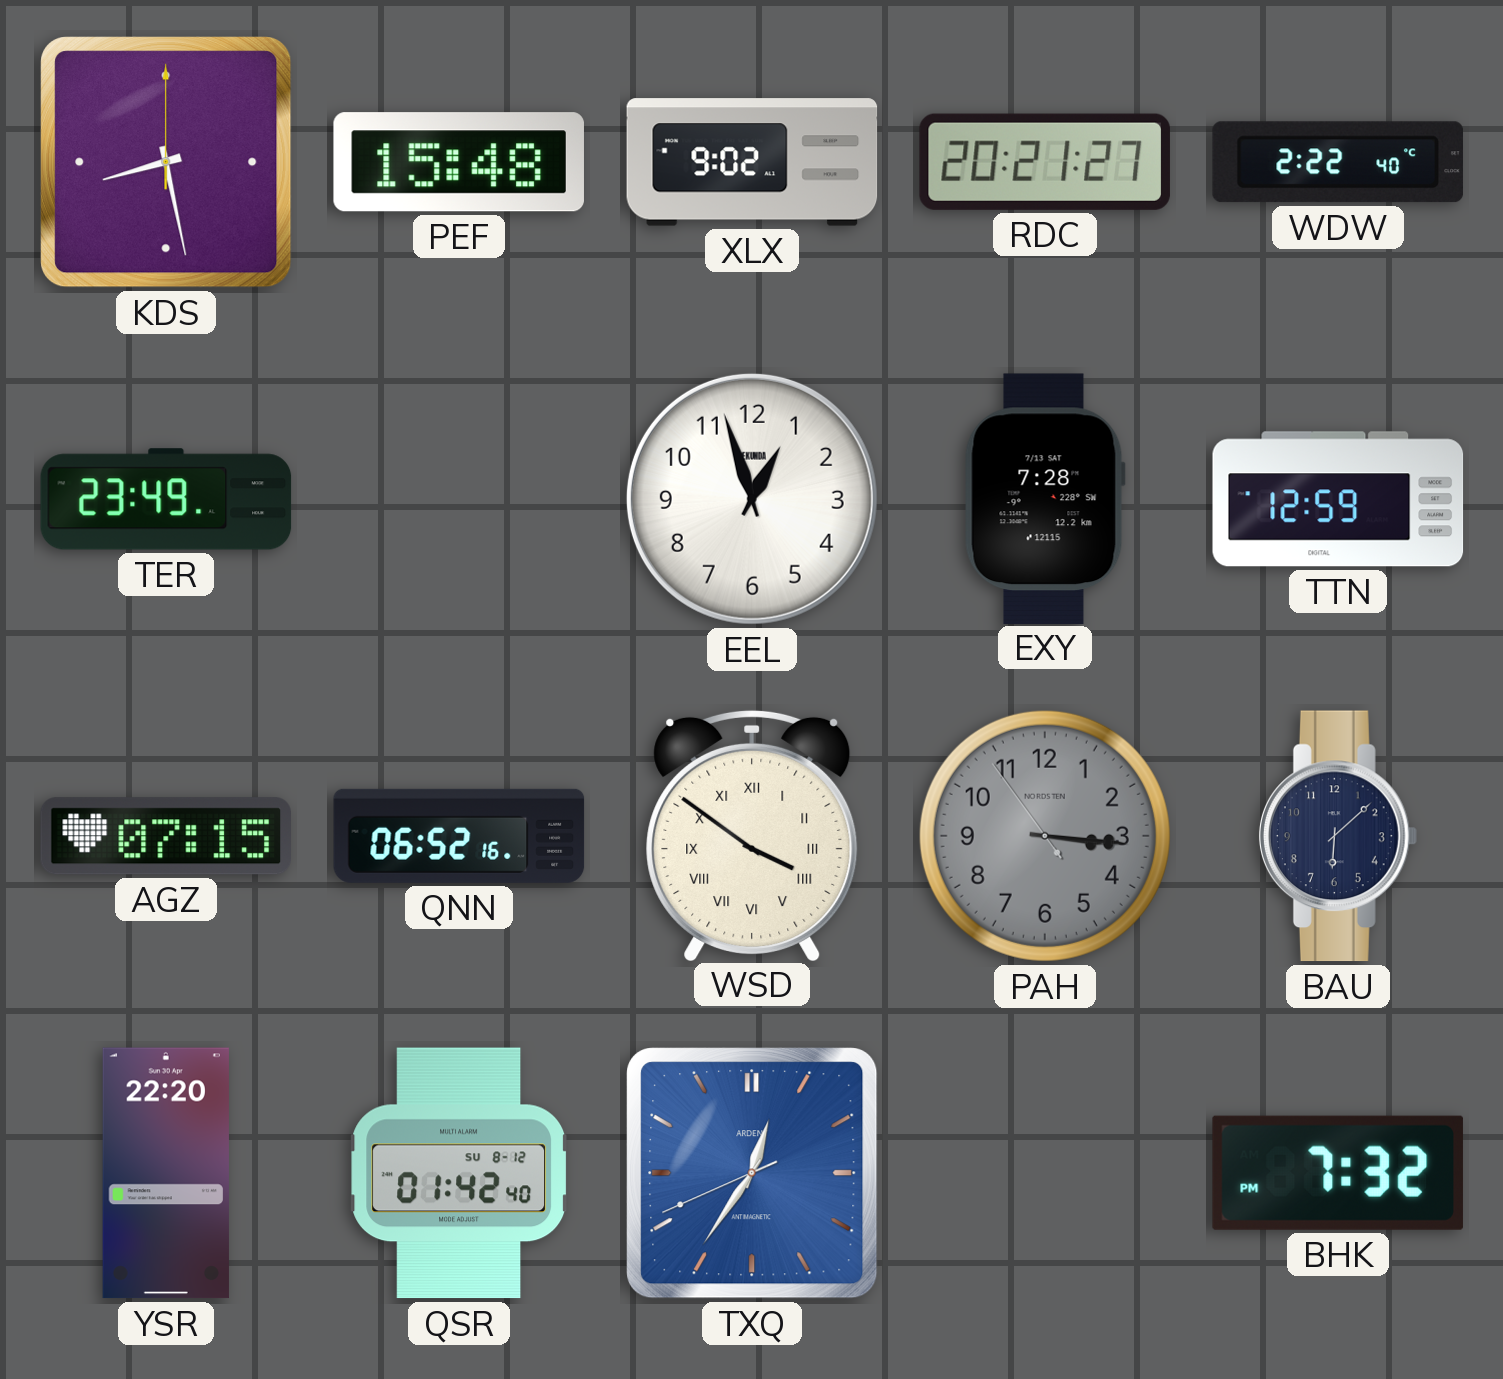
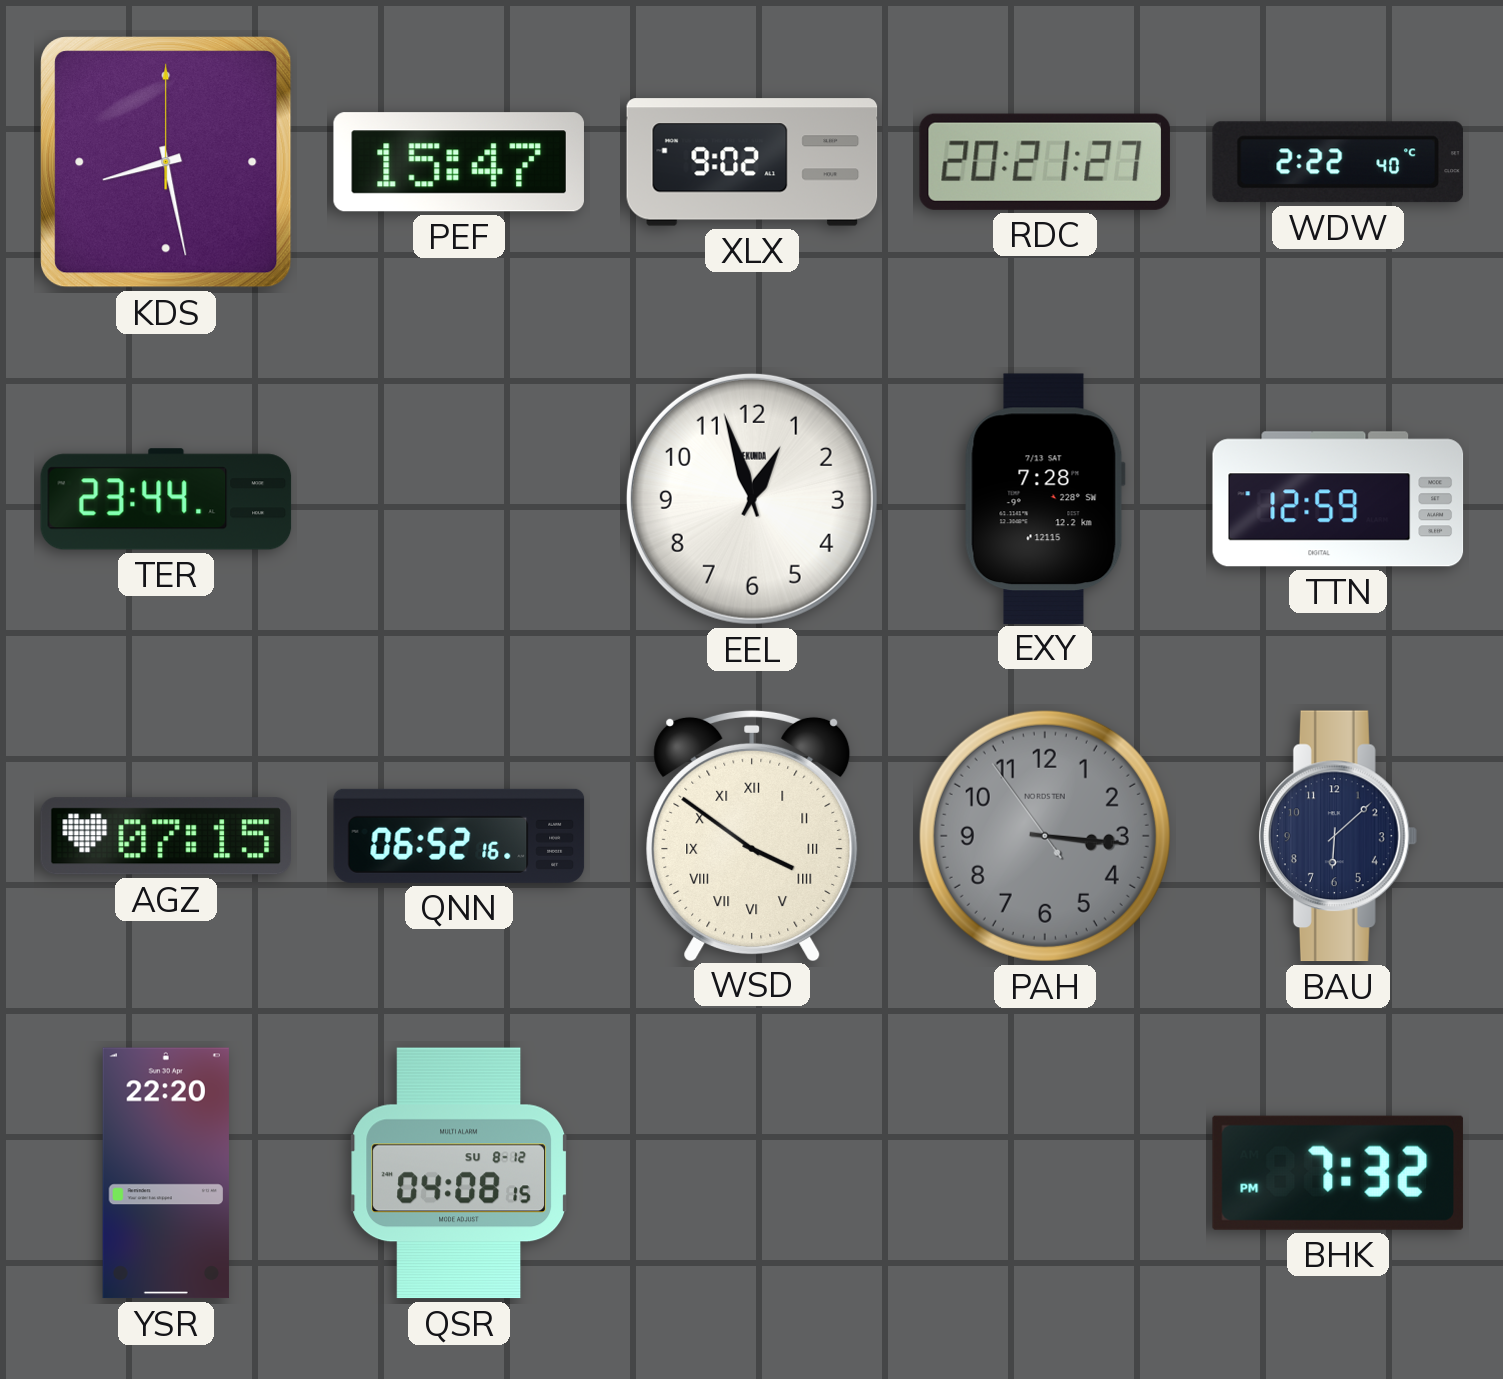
PEF: 15:48 -> 15:47 (459, 162)
TER: 23:49 -> 23:44 (166, 499)
QSR: 01:42 -> 04:08 (459, 1173)
TXQ: 12:35 -> none (752, 1173)
